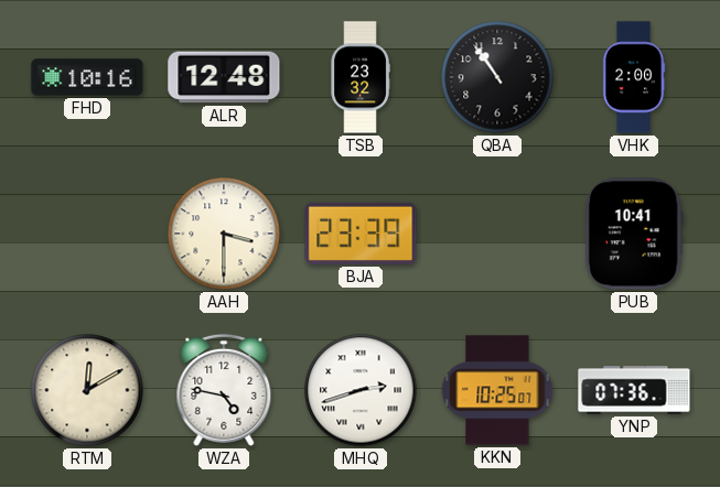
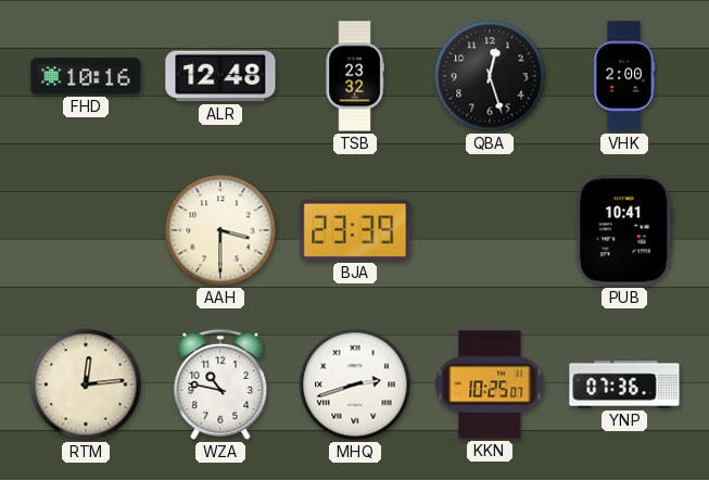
QBA: 10:54 -> 12:27 (490, 76)
RTM: 12:10 -> 12:14 (86, 384)
WZA: 4:47 -> 10:47 (220, 384)
